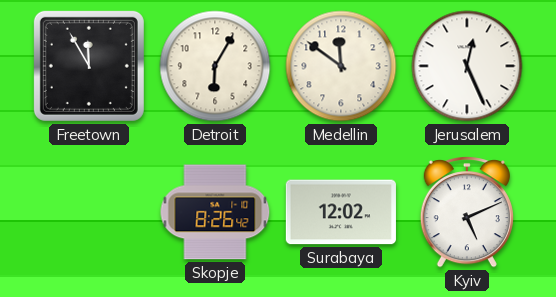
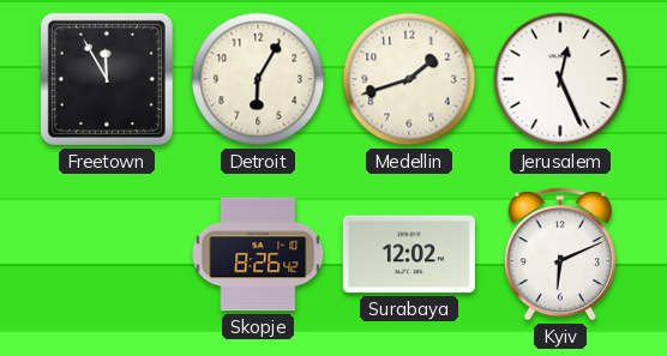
Medellin: 11:51 -> 1:42 (409, 79)
Kyiv: 5:11 -> 6:11 (560, 254)
